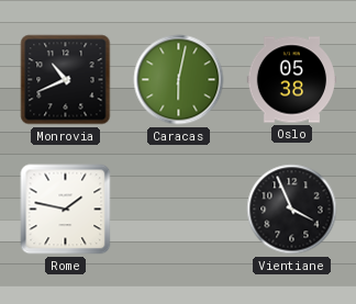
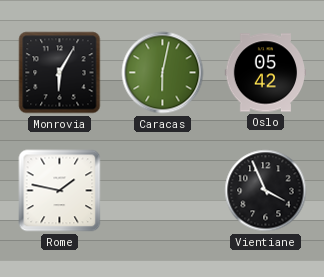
Monrovia: 10:41 -> 6:05 (60, 73)
Oslo: 05:38 -> 05:42 (265, 73)
